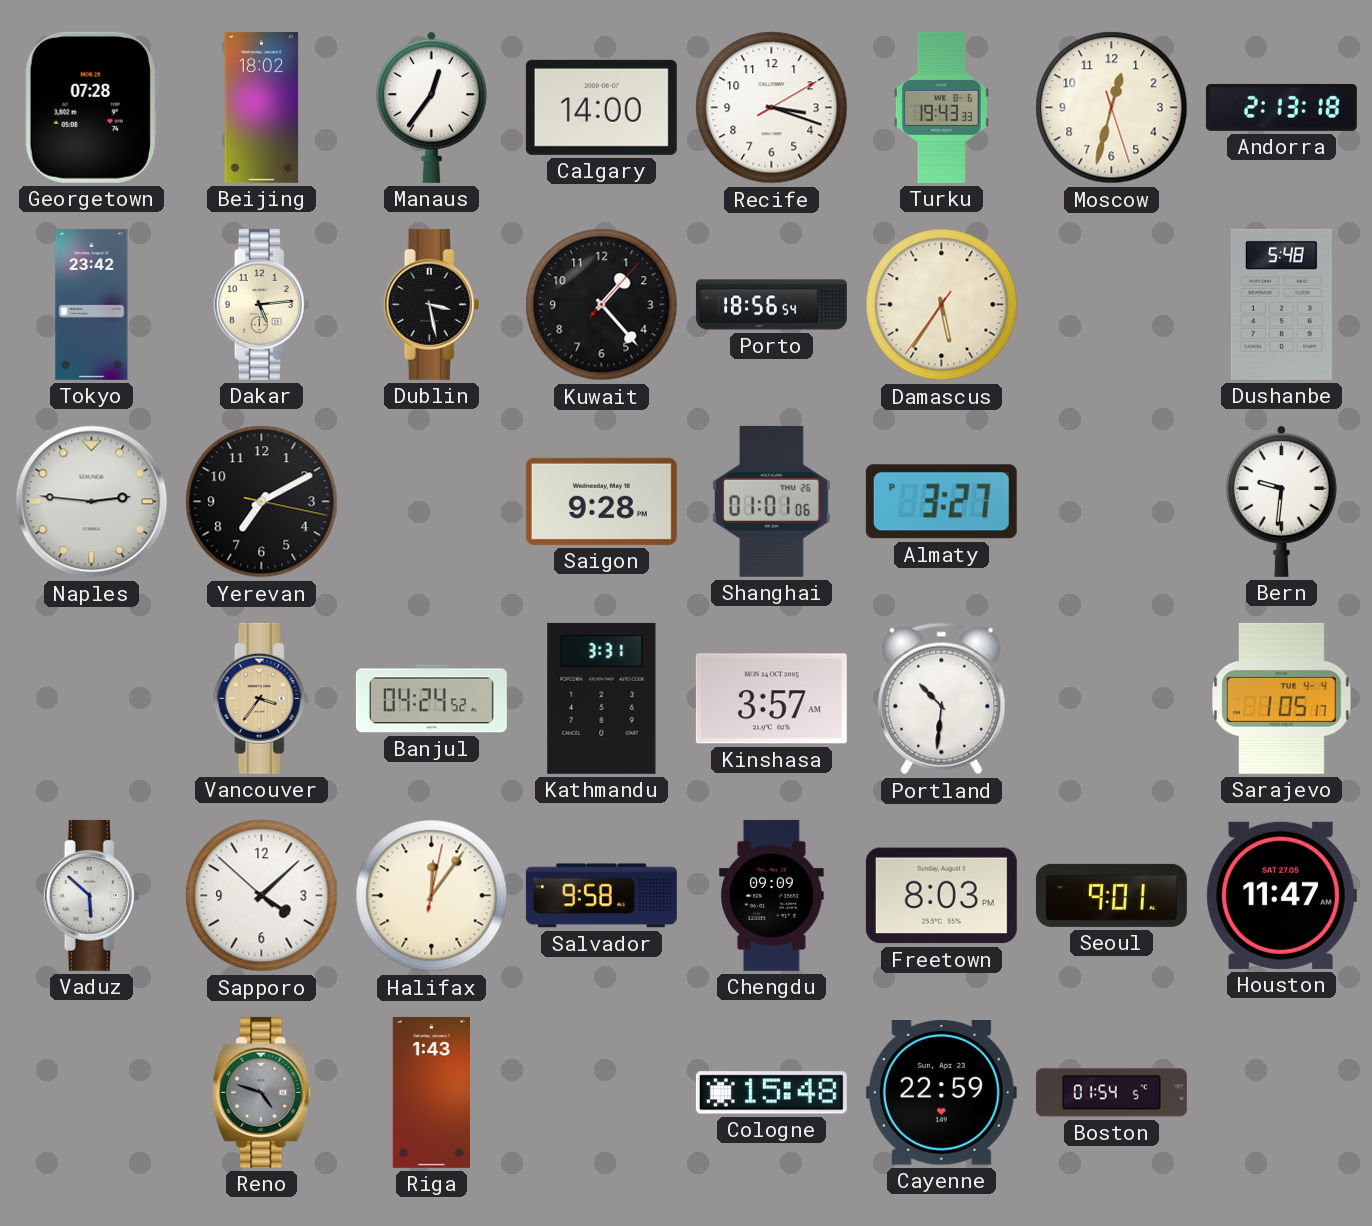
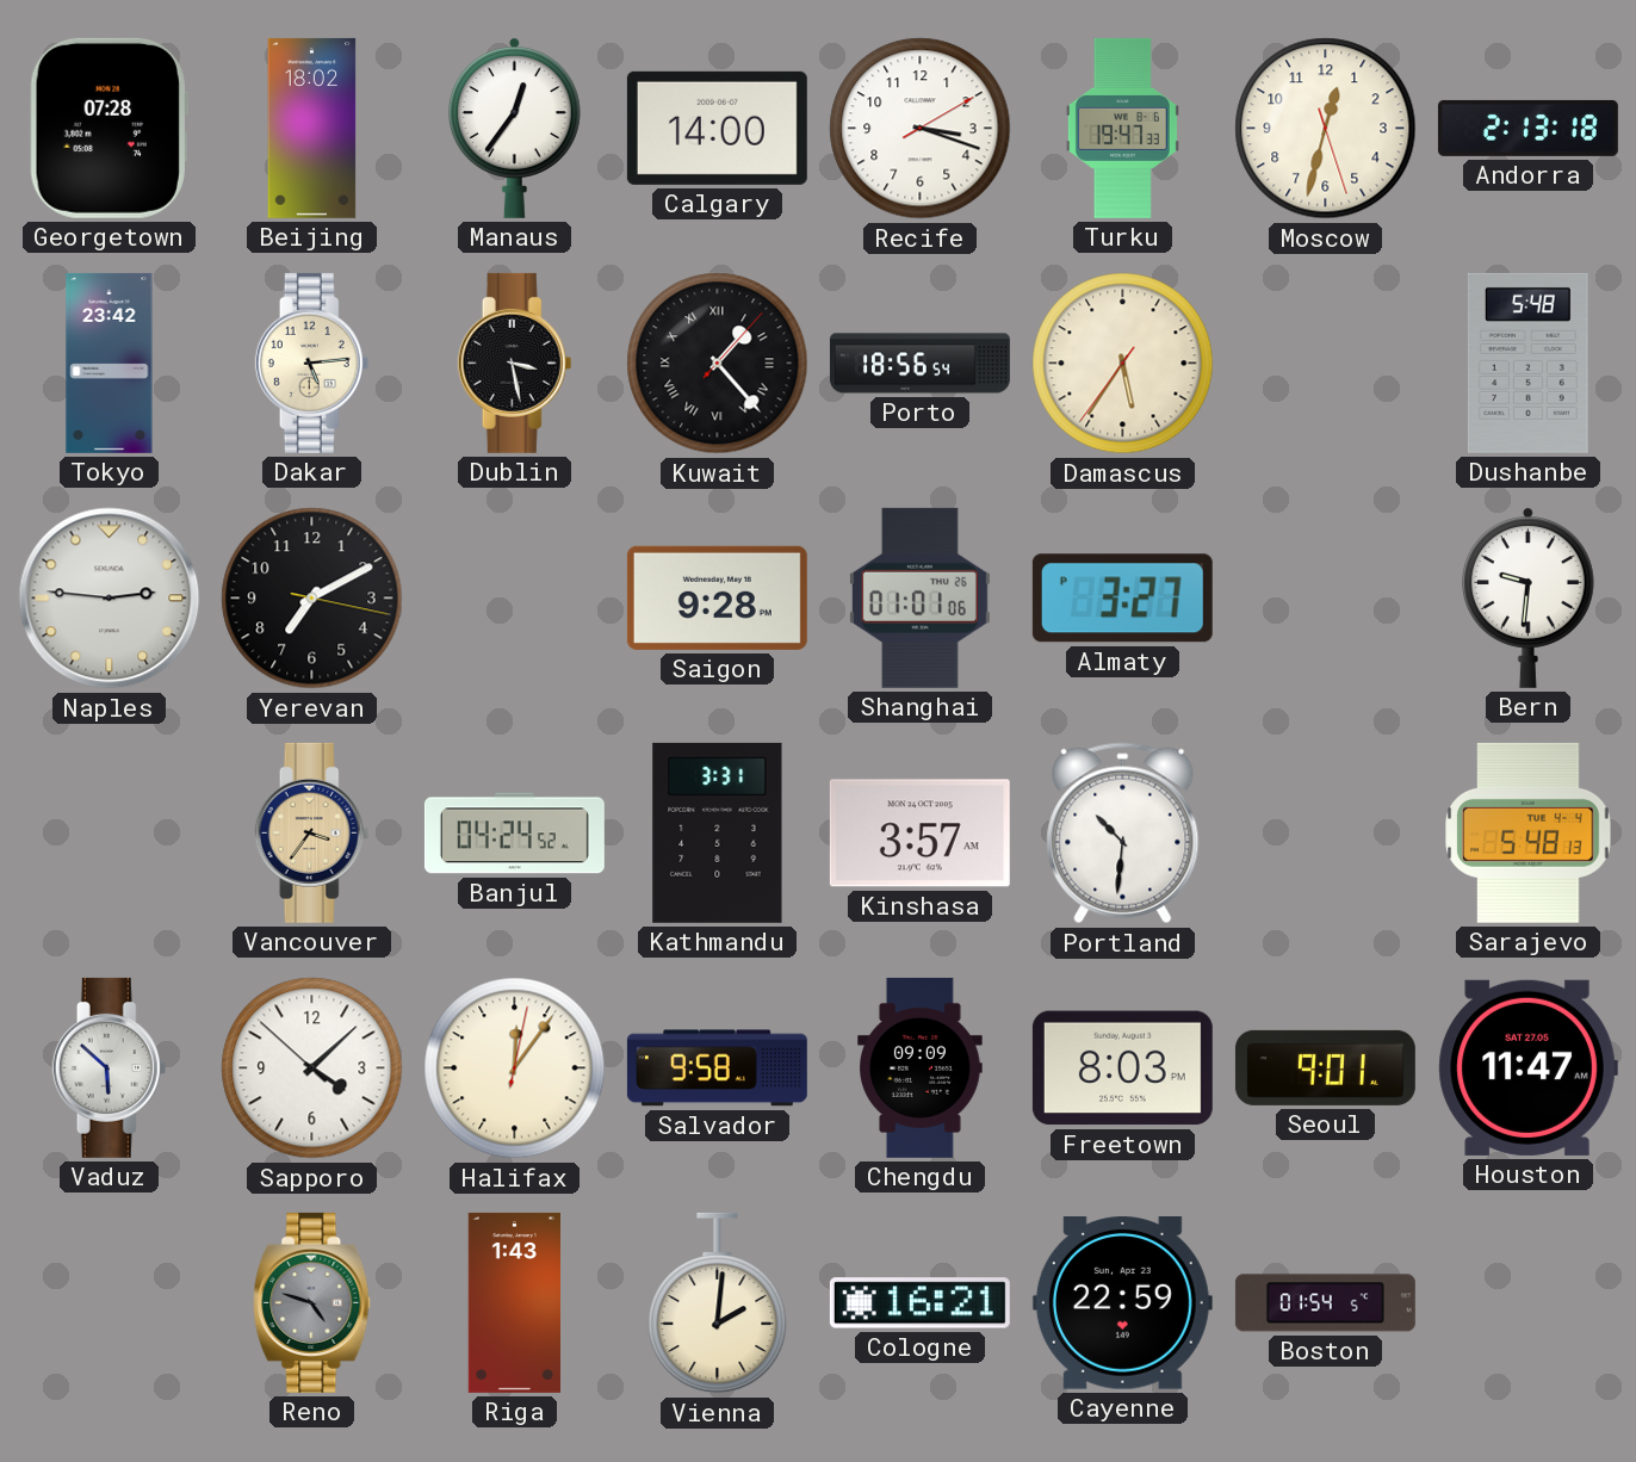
Turku: 19:43 -> 19:47 (1122, 128)
Kuwait numerals: Arabic -> Roman (718, 364)
Sarajevo: 1:05 -> 5:48 (1529, 832)
Vienna: none -> 2:01 (718, 1303)
Cologne: 15:48 -> 16:21 (919, 1303)
